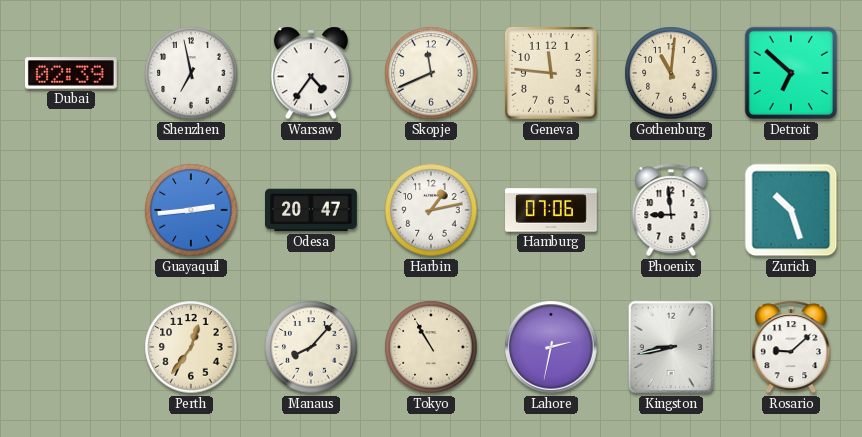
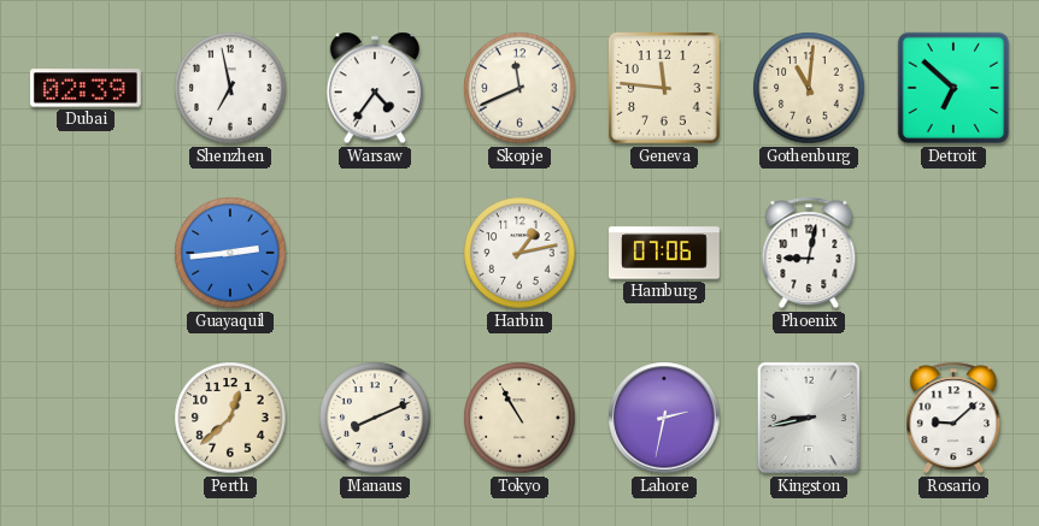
Odesa: 20:47 -> none (312, 210)
Phoenix: 8:59 -> 9:02 (809, 253)
Zurich: 10:27 -> none (791, 210)
Perth: 12:36 -> 12:38 (230, 418)
Manaus: 8:07 -> 8:11 (375, 418)
